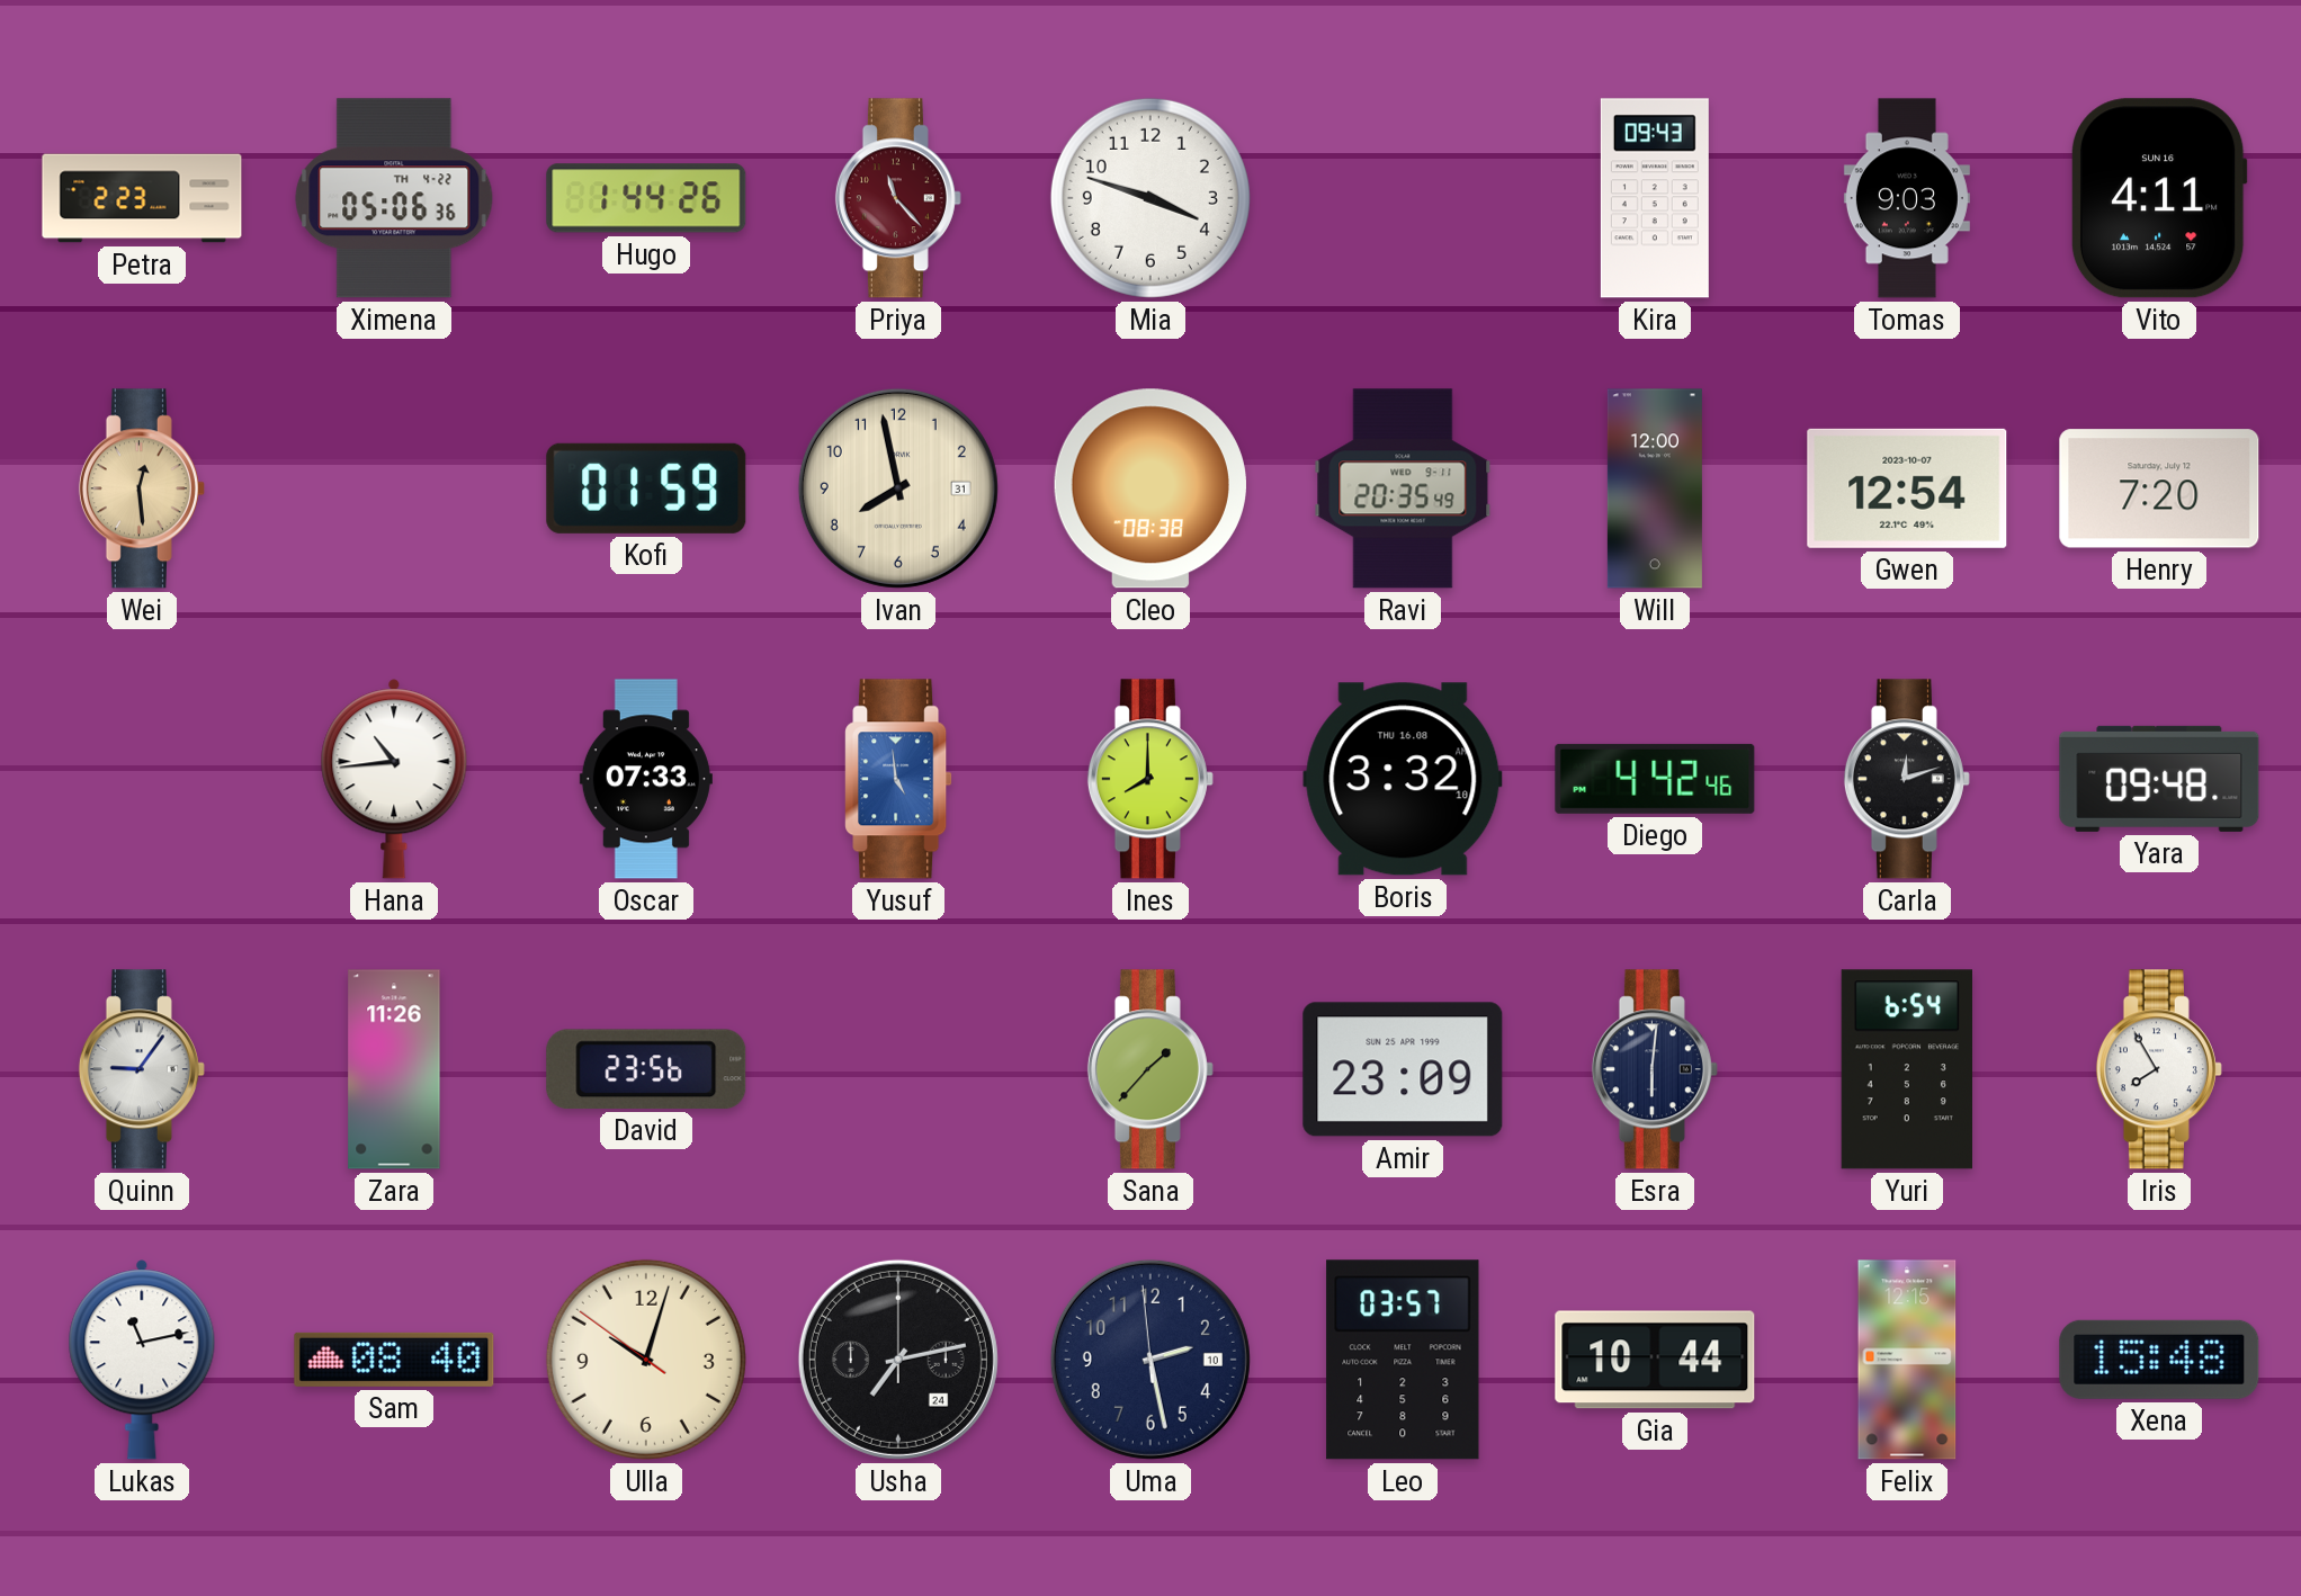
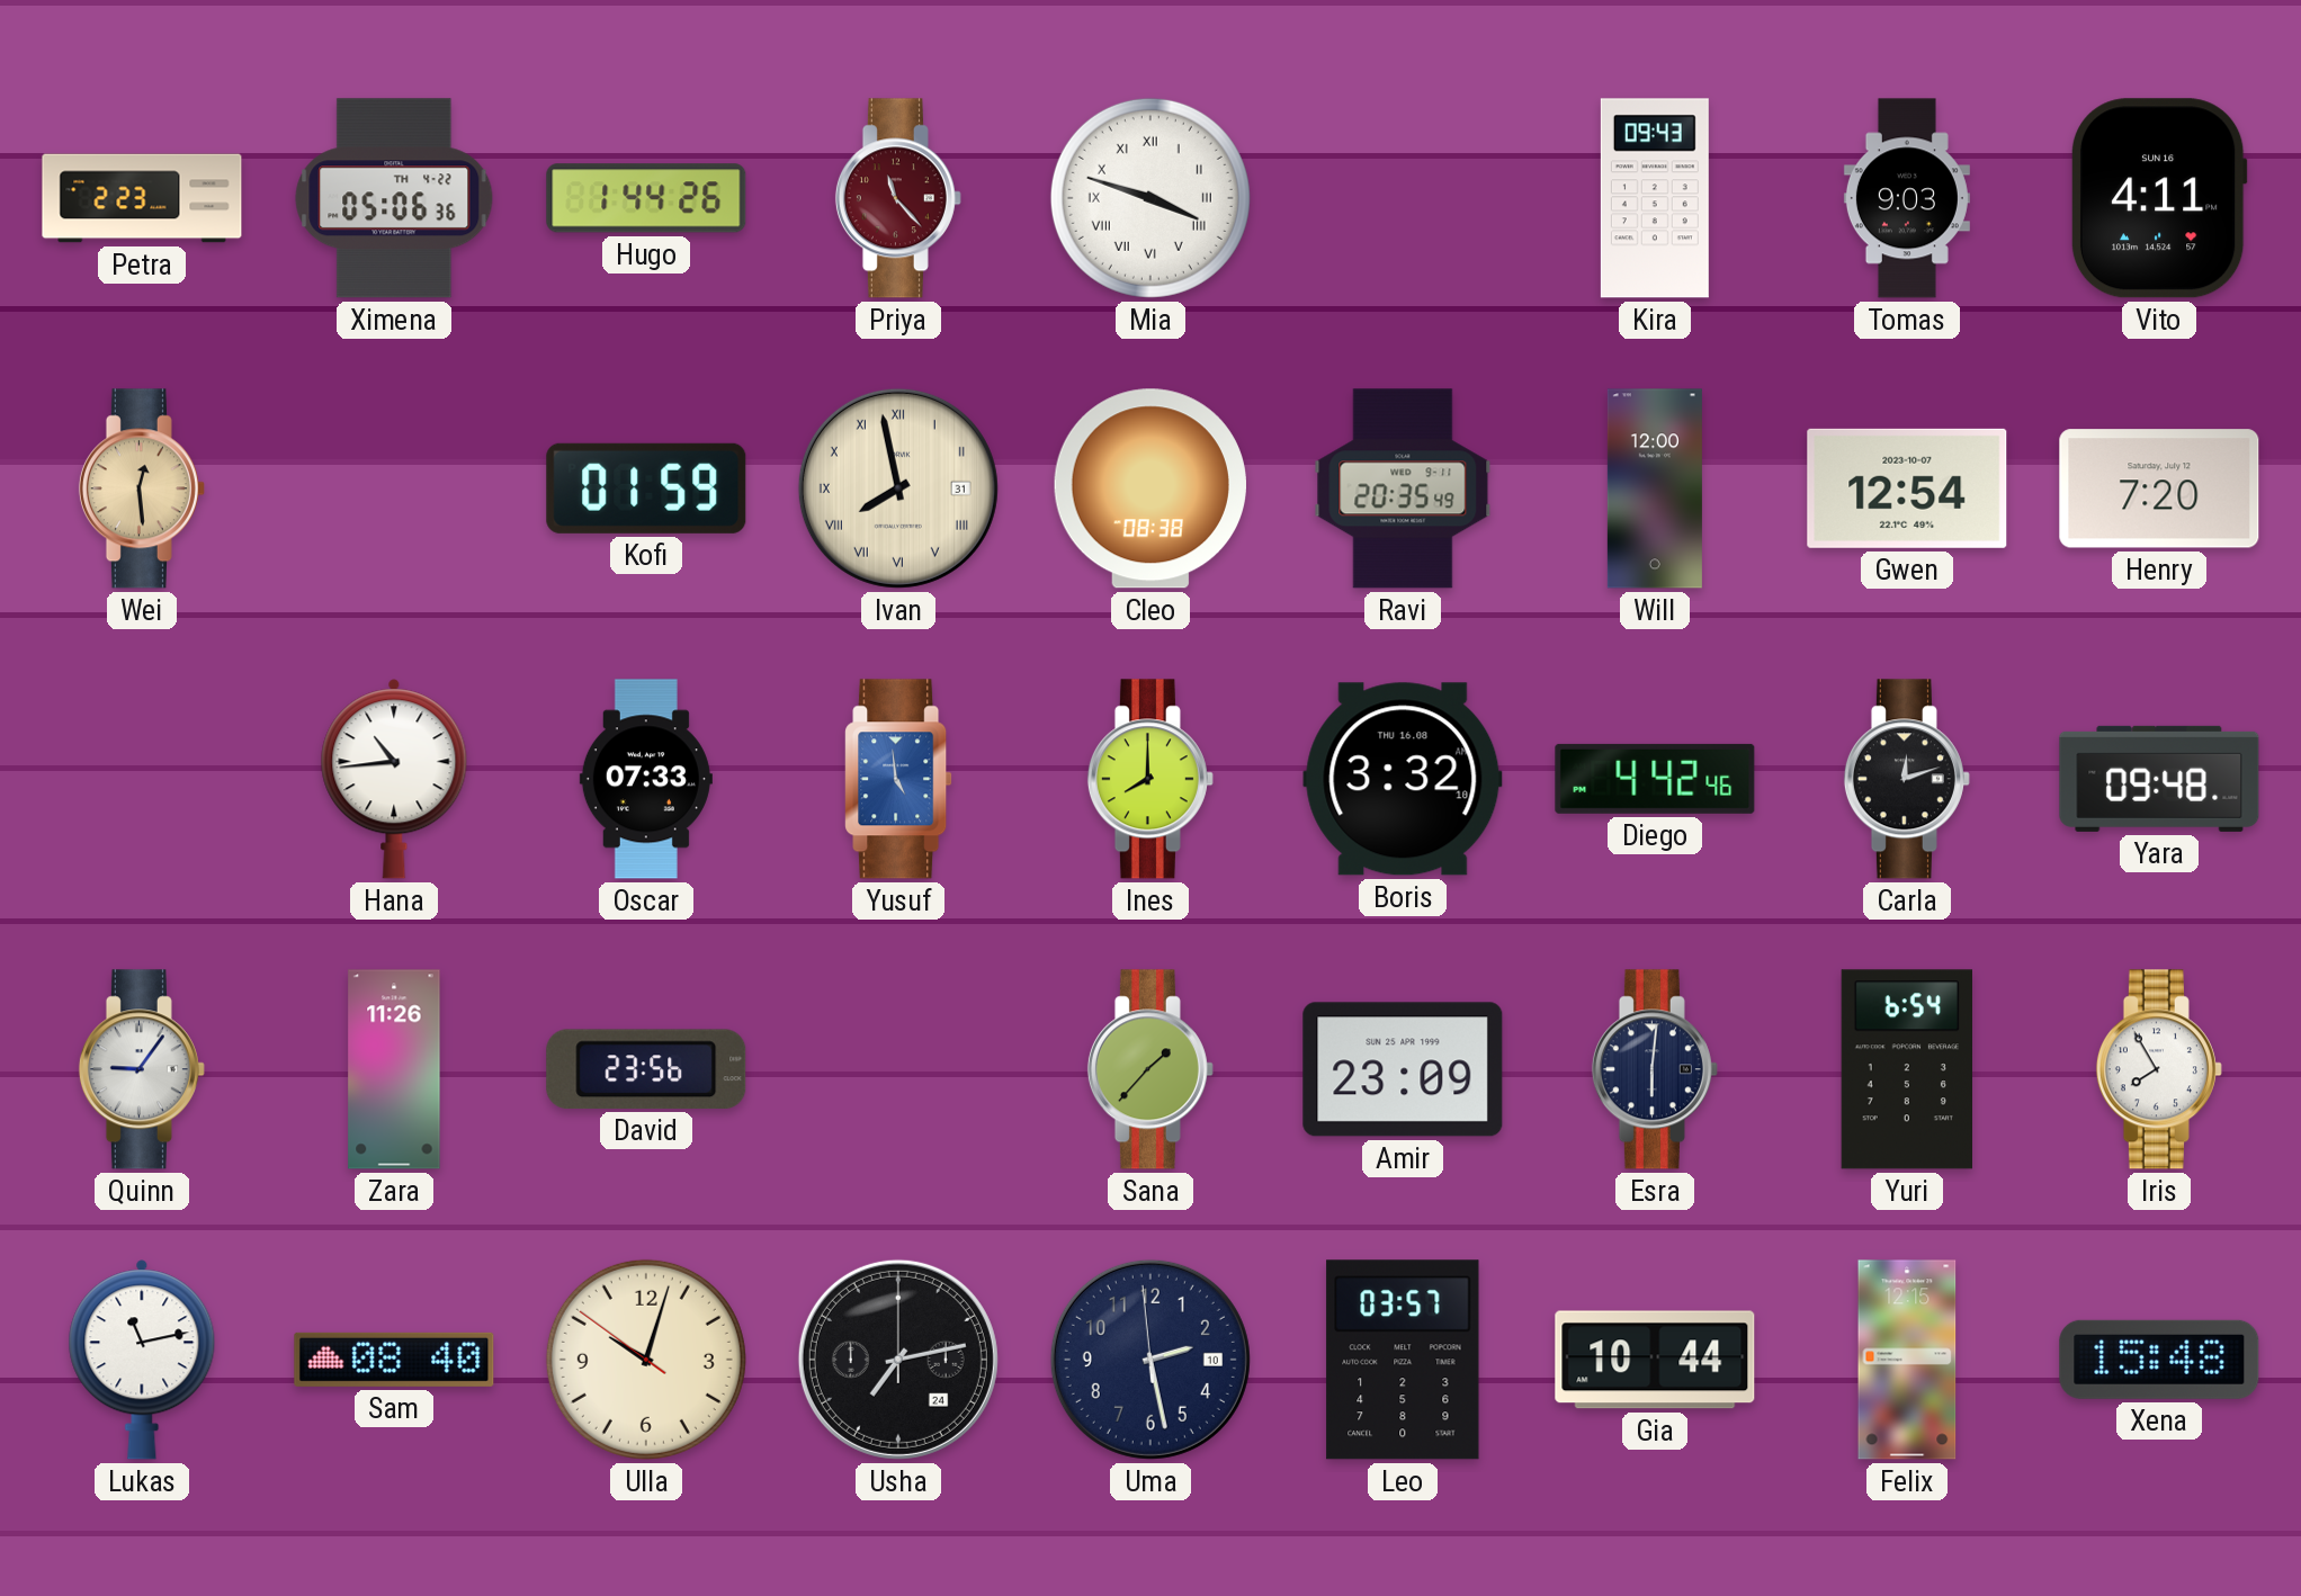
Mia numerals: Arabic -> Roman (1150, 198)
Ivan numerals: Arabic -> Roman (898, 488)
